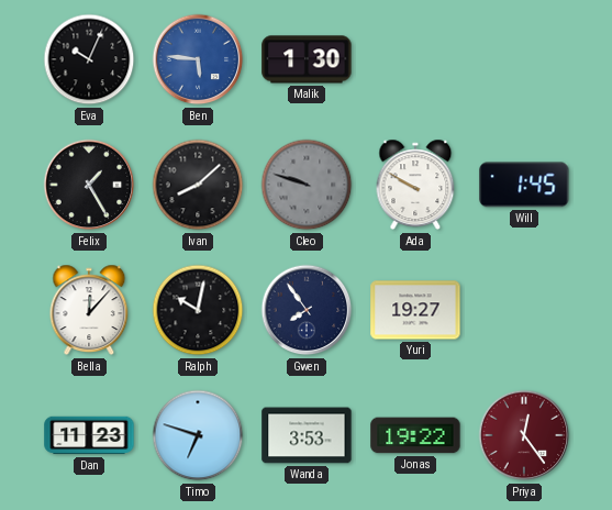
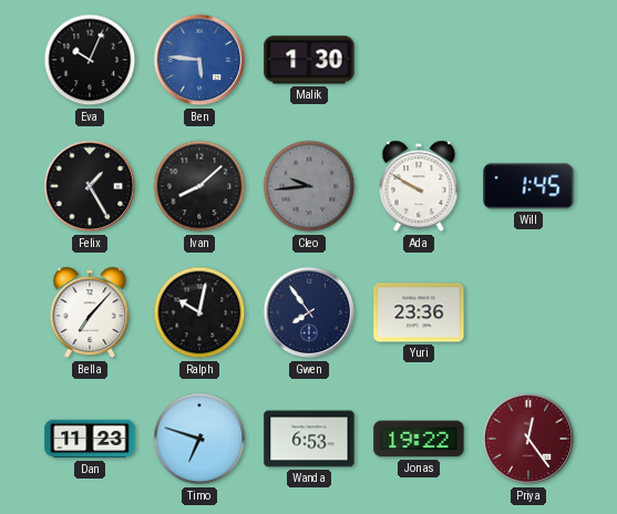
Cleo: 9:48 -> 9:44 (309, 186)
Bella: 12:07 -> 7:07 (90, 312)
Yuri: 19:27 -> 23:36 (419, 312)
Wanda: 3:53 -> 6:53 (309, 439)
